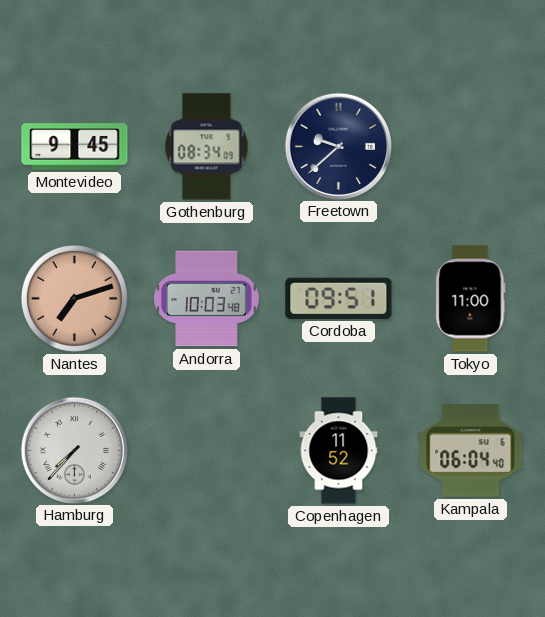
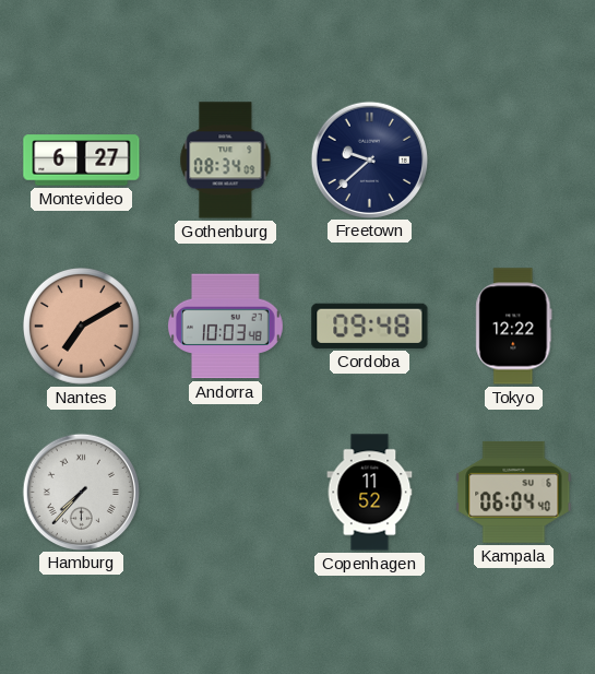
Montevideo: 9:45 -> 6:27 (82, 161)
Nantes: 7:12 -> 7:10 (81, 326)
Cordoba: 09:51 -> 09:48 (370, 326)
Tokyo: 11:00 -> 12:22 (514, 327)
